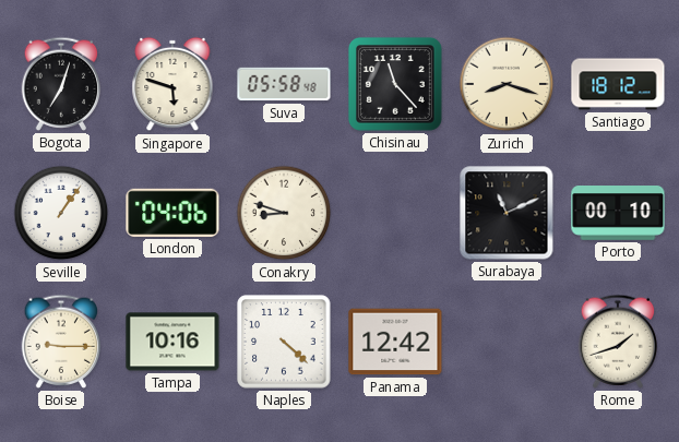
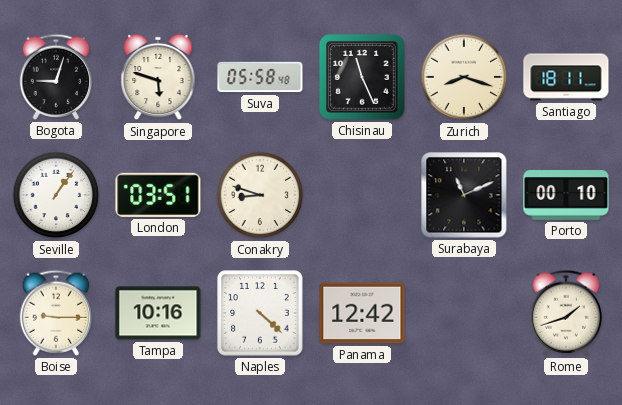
Bogota: 7:03 -> 9:03 (56, 77)
Chisinau: 11:23 -> 11:26 (362, 77)
Santiago: 18:12 -> 18:11 (566, 77)
London: 04:06 -> 03:51 (158, 195)
